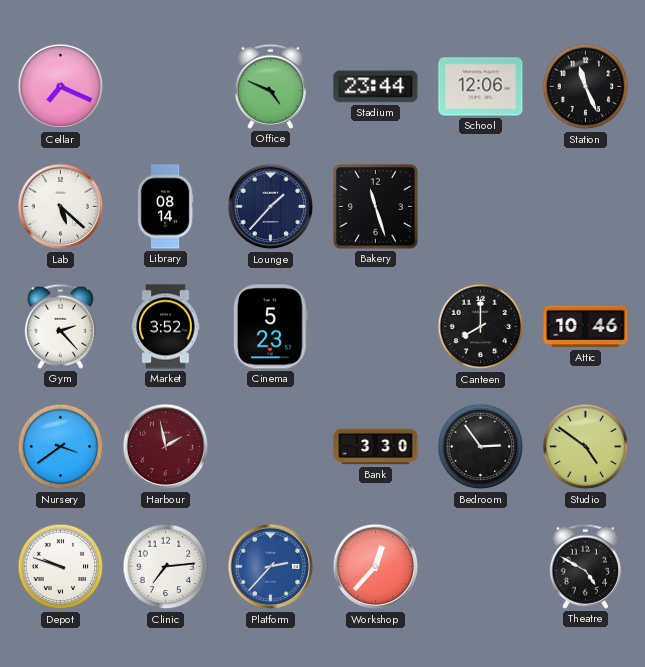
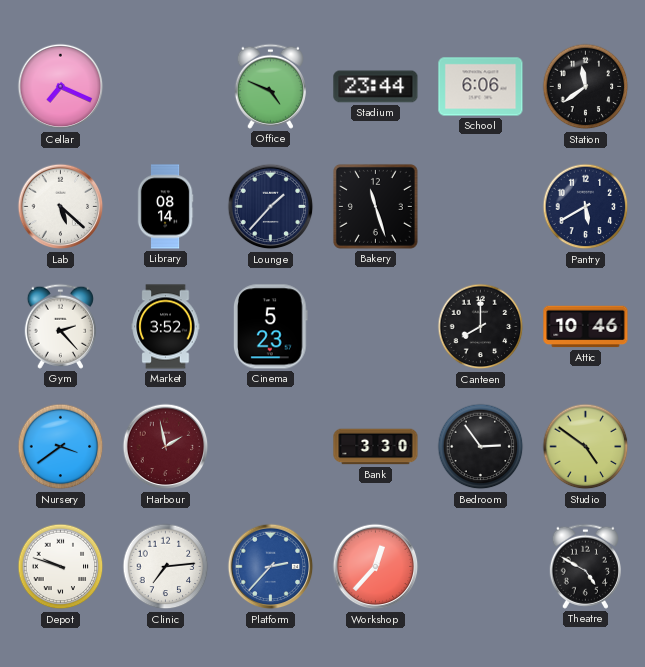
School: 12:06 -> 6:06 (481, 87)
Station: 11:26 -> 11:39 (586, 87)
Pantry: none -> 5:40 (586, 207)
